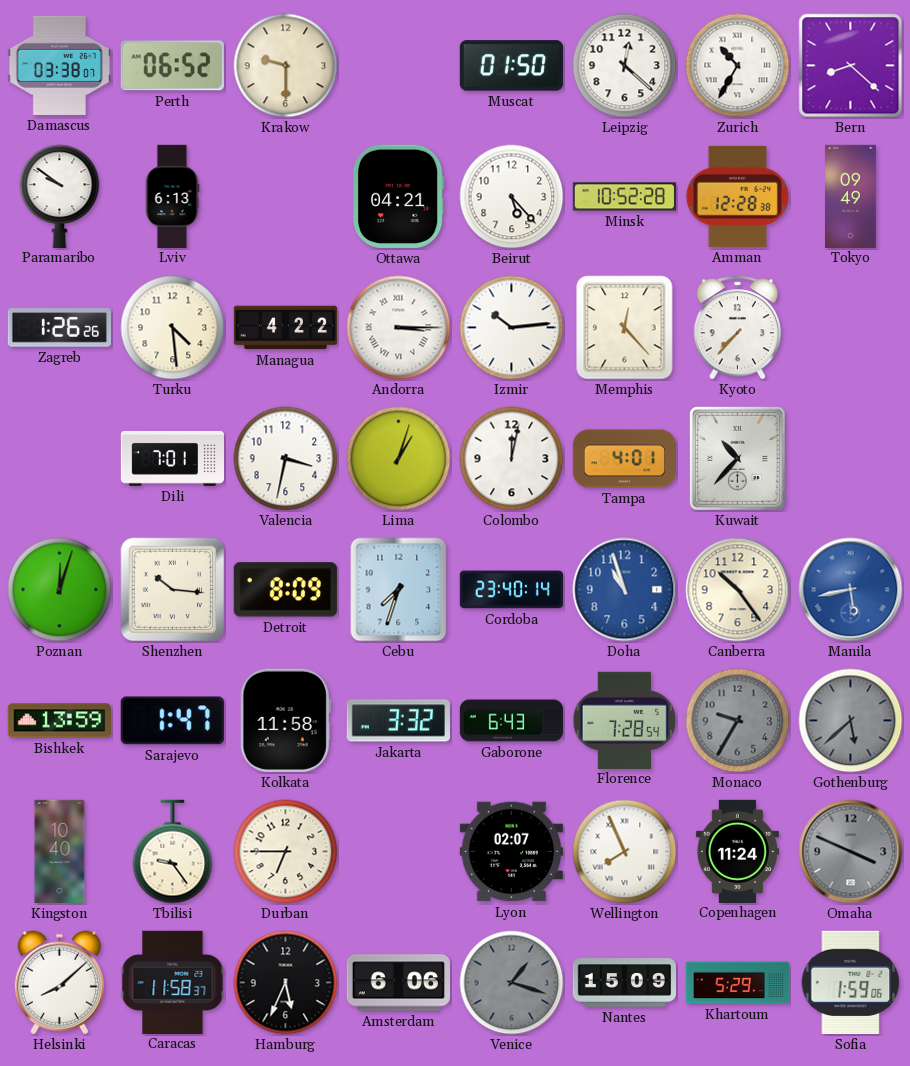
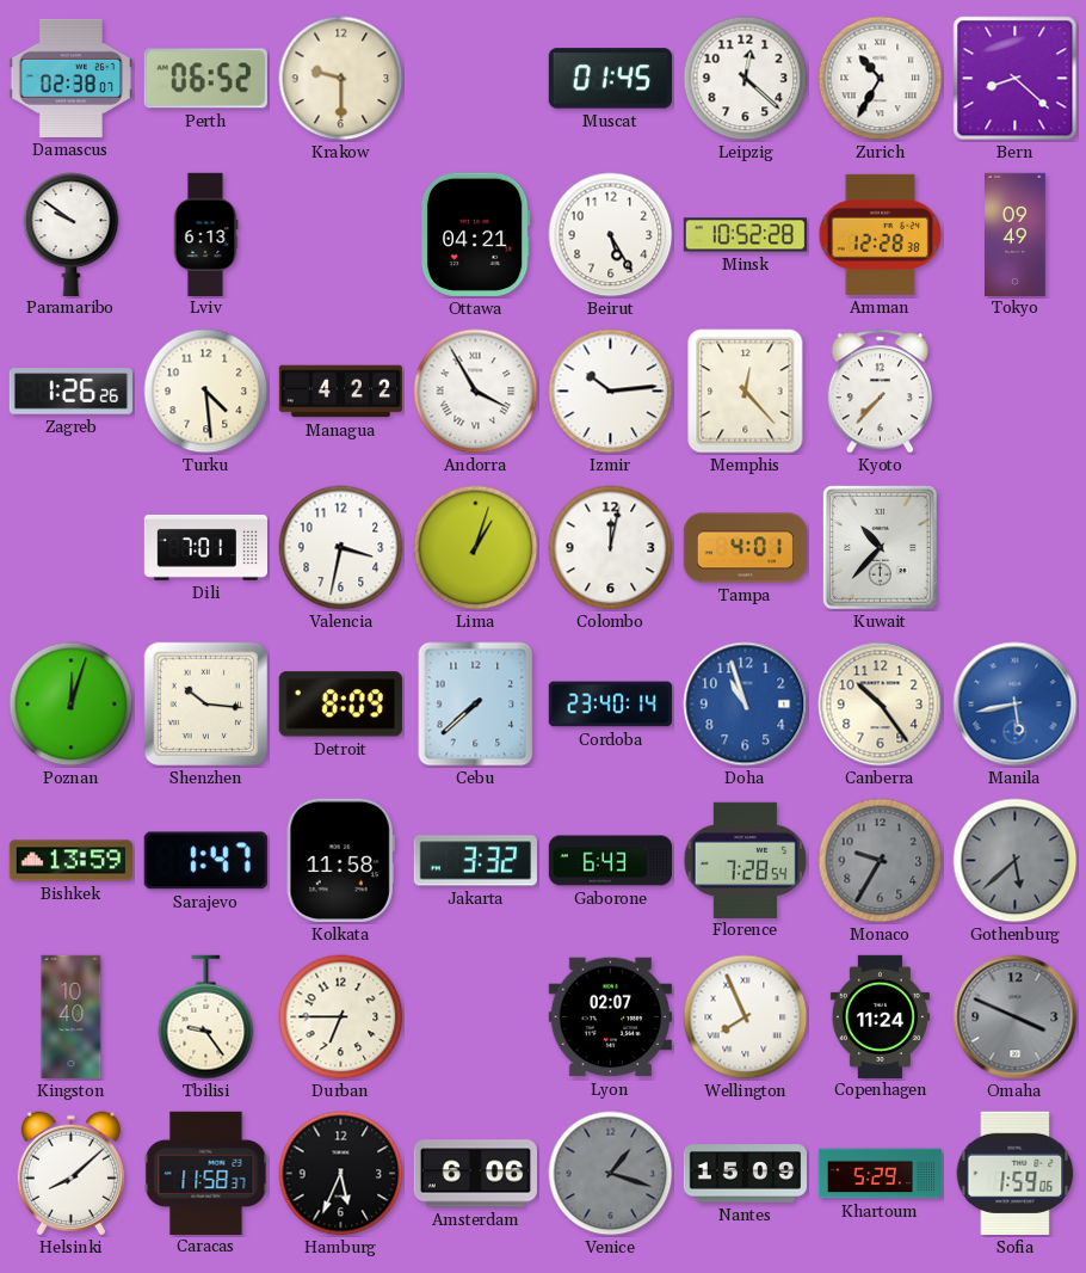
Damascus: 03:38 -> 02:38 (70, 78)
Muscat: 01:50 -> 01:45 (610, 79)
Beirut: 5:23 -> 5:25 (611, 235)
Andorra: 3:15 -> 3:55 (476, 392)
Cebu: 7:33 -> 7:38 (476, 705)
